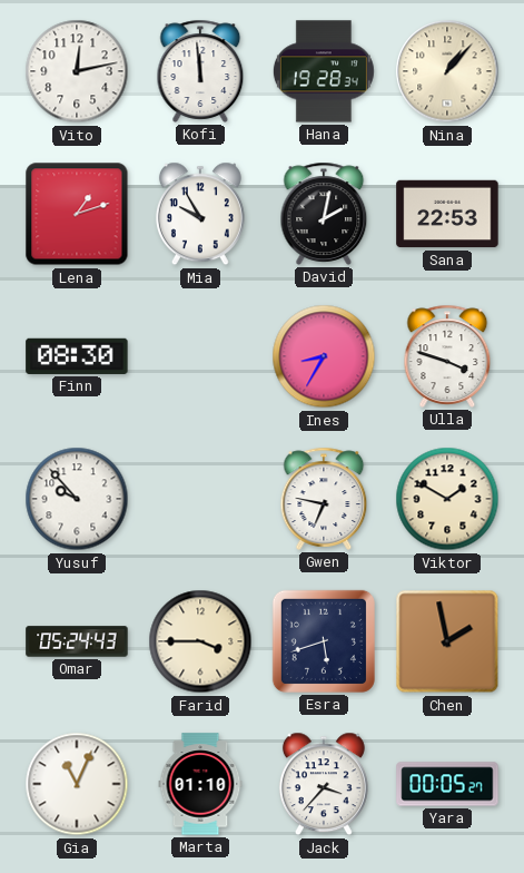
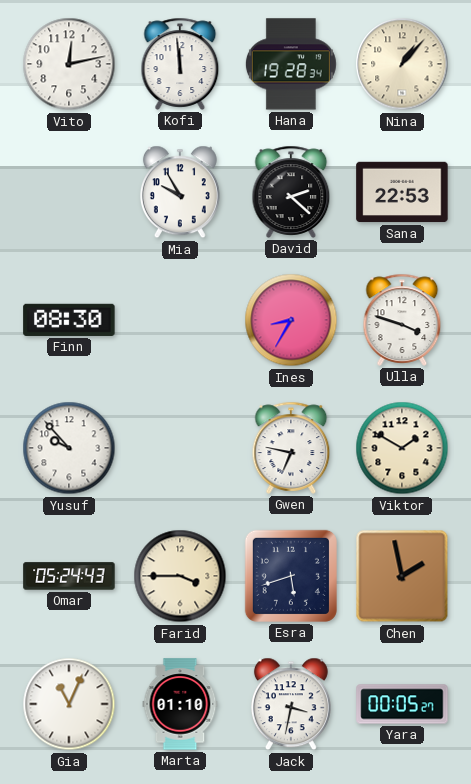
Lena: 1:12 -> none (77, 214)
David: 2:02 -> 2:22 (291, 192)
Jack: 3:37 -> 3:32 (291, 704)
